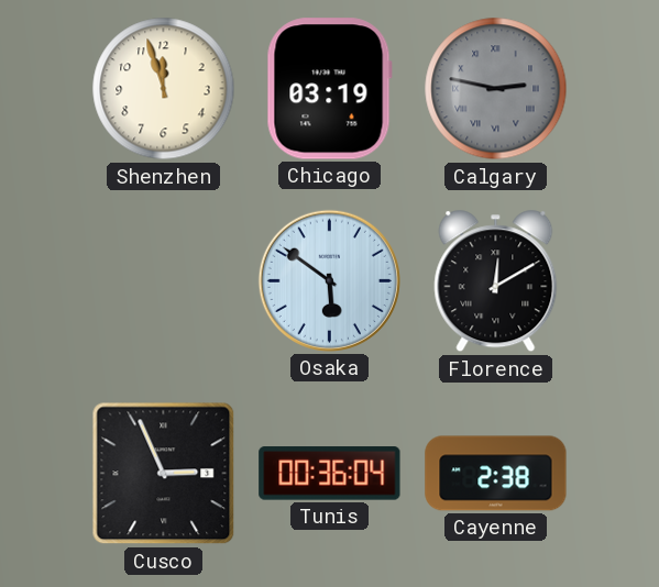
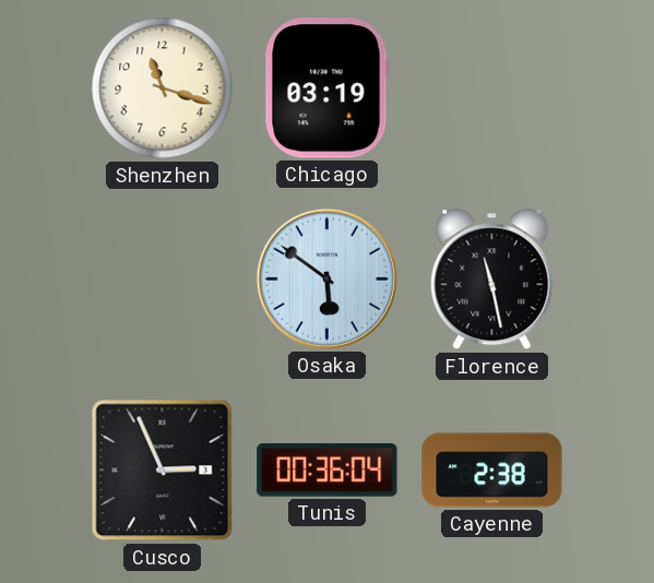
Shenzhen: 11:57 -> 11:18 (163, 88)
Calgary: 2:47 -> none (496, 89)
Florence: 12:10 -> 11:28 (492, 279)
